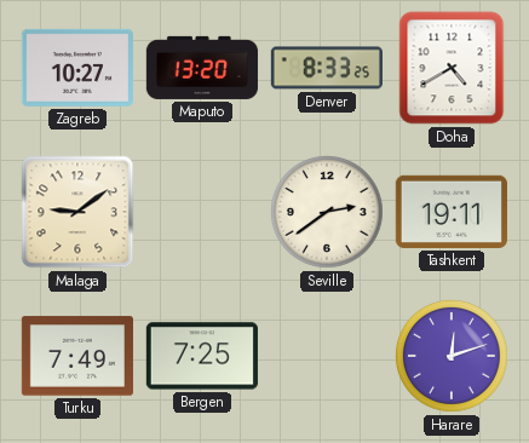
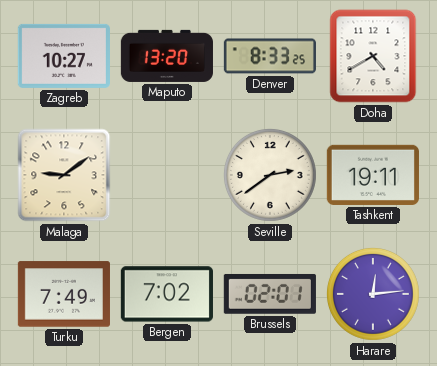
Bergen: 7:25 -> 7:02 (167, 294)
Brussels: none -> 02:01 (270, 294)
Harare: 12:12 -> 12:14 (373, 294)
